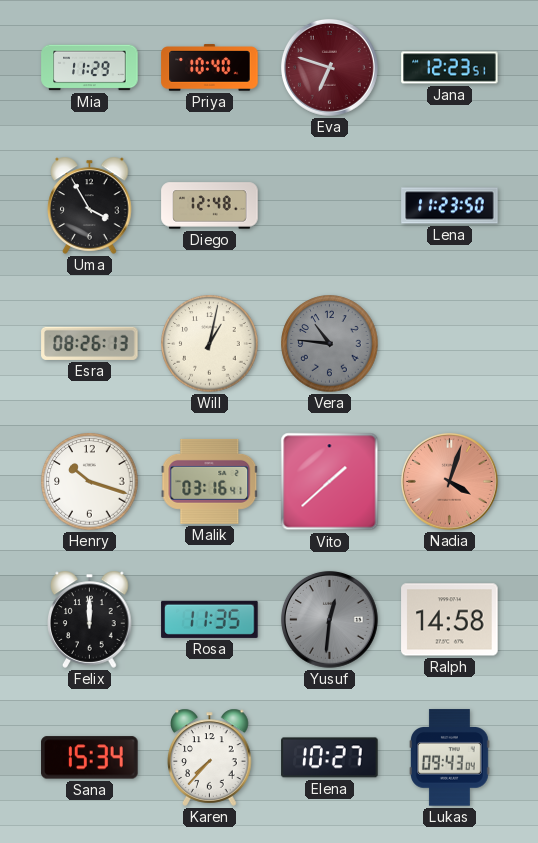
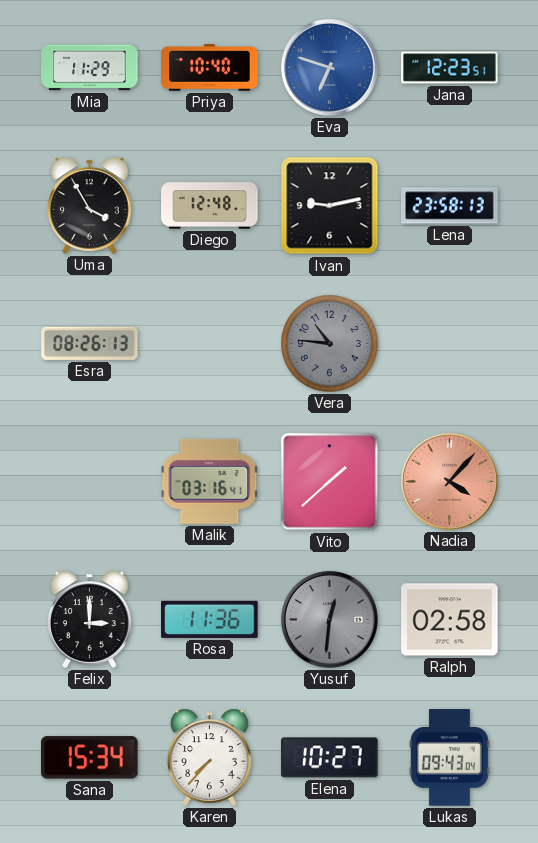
Eva dial: burgundy -> blue (329, 67)
Ivan: none -> 9:13 (330, 206)
Lena: 11:23 -> 23:58 (450, 206)
Will: 1:02 -> none (210, 344)
Henry: 10:18 -> none (90, 482)
Nadia: 4:03 -> 4:07 (449, 481)
Felix: 12:00 -> 3:00 (90, 619)
Rosa: 11:35 -> 11:36 (210, 619)
Ralph: 14:58 -> 02:58 (450, 620)
